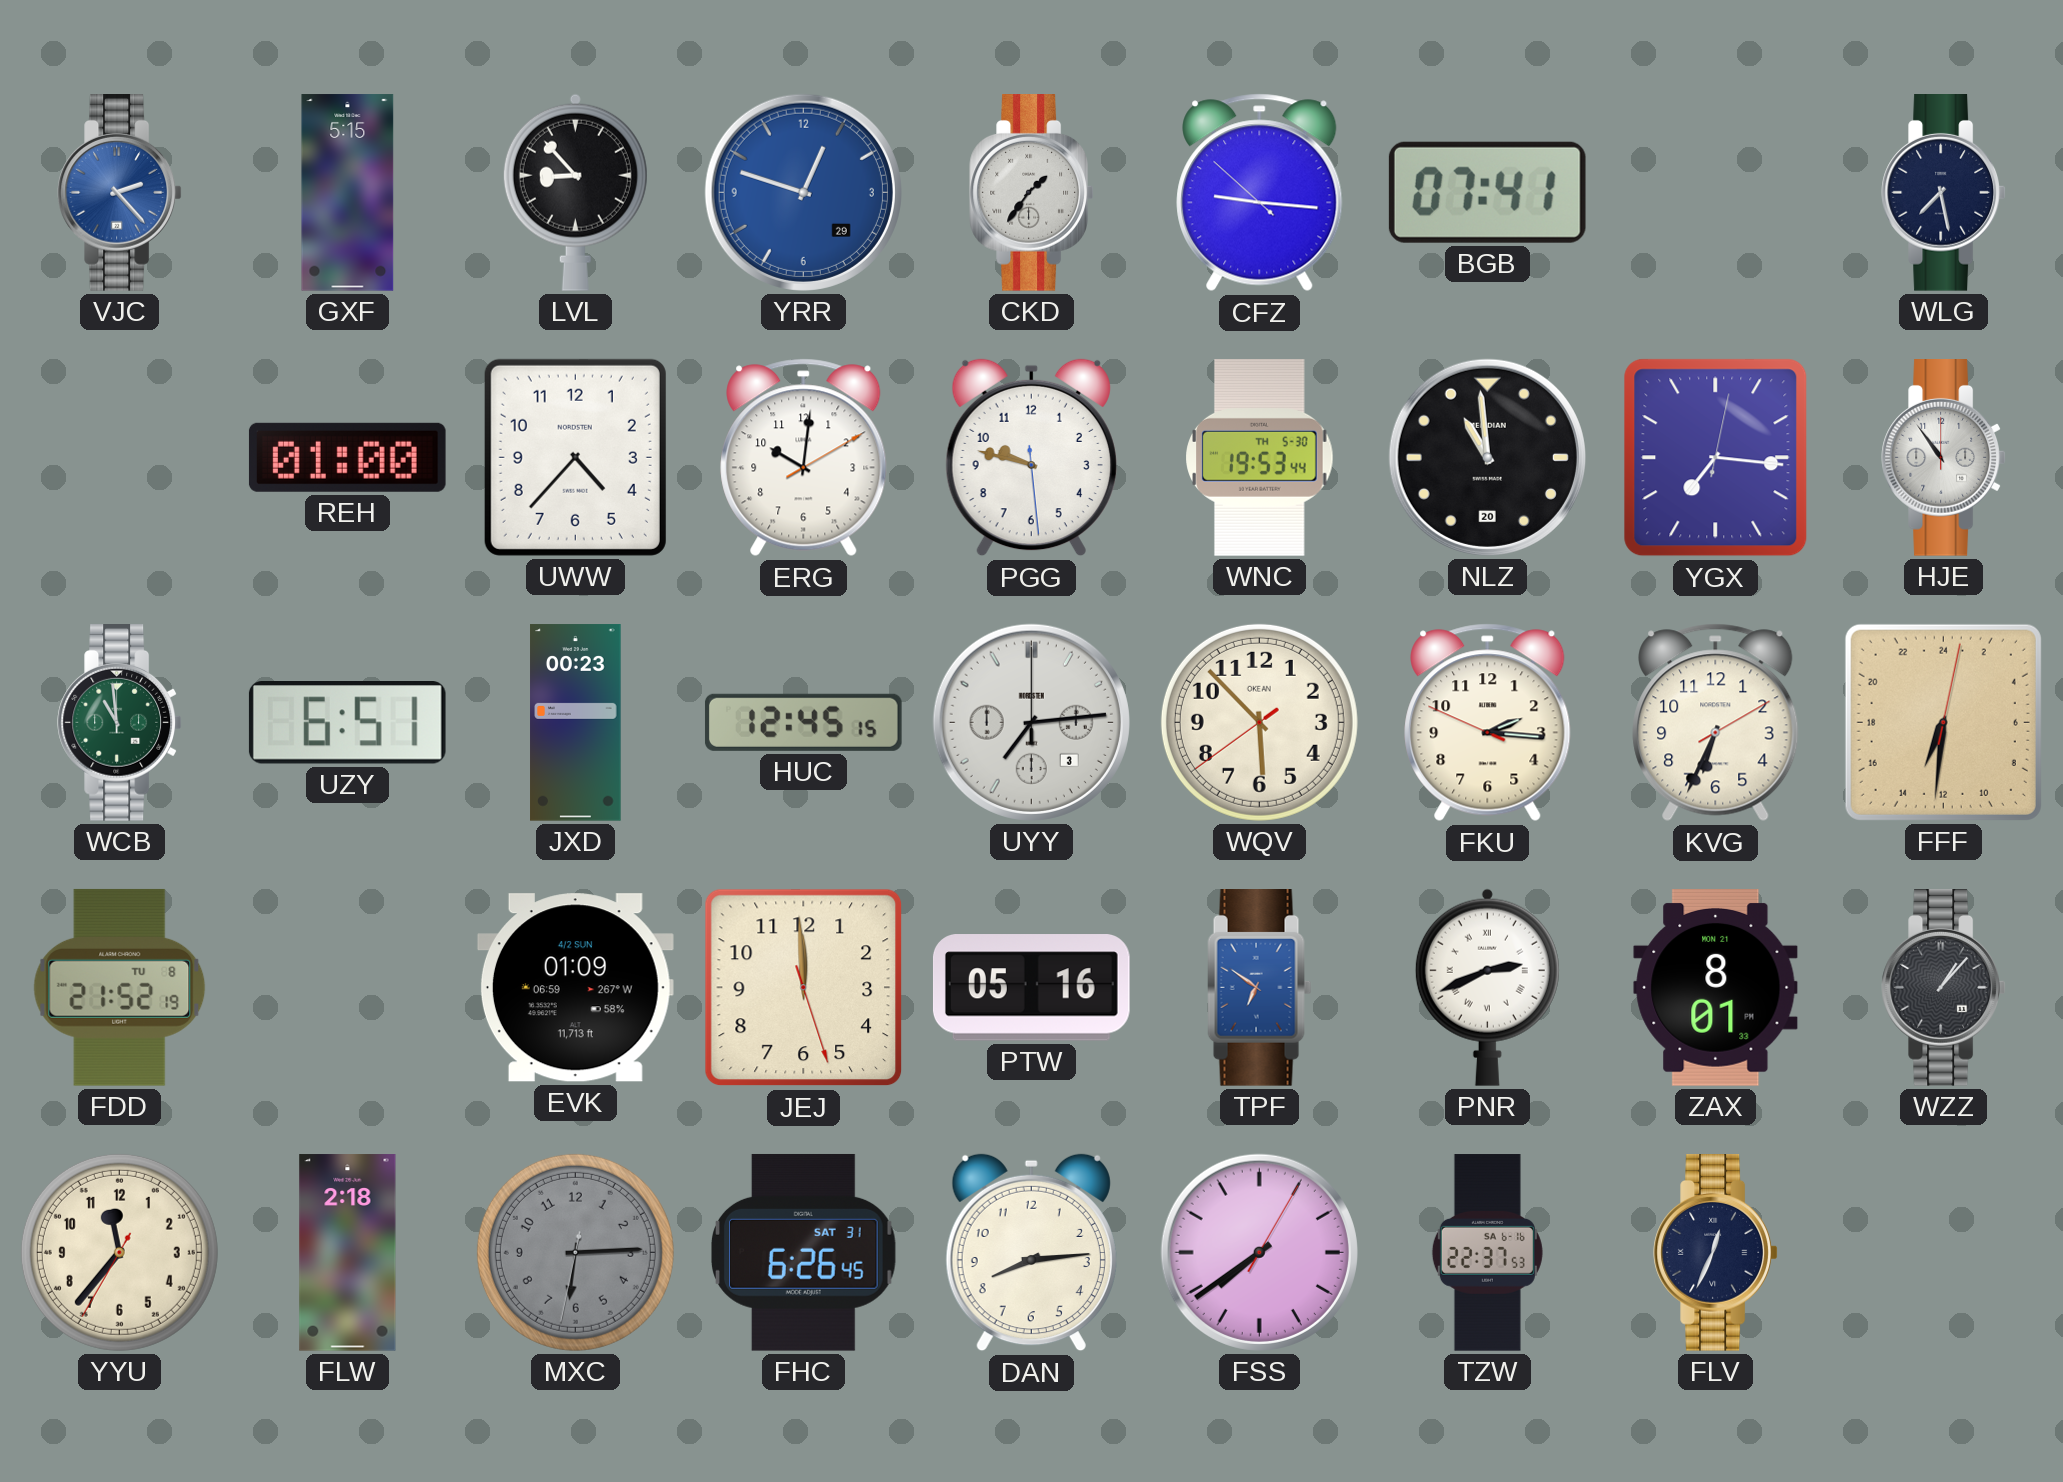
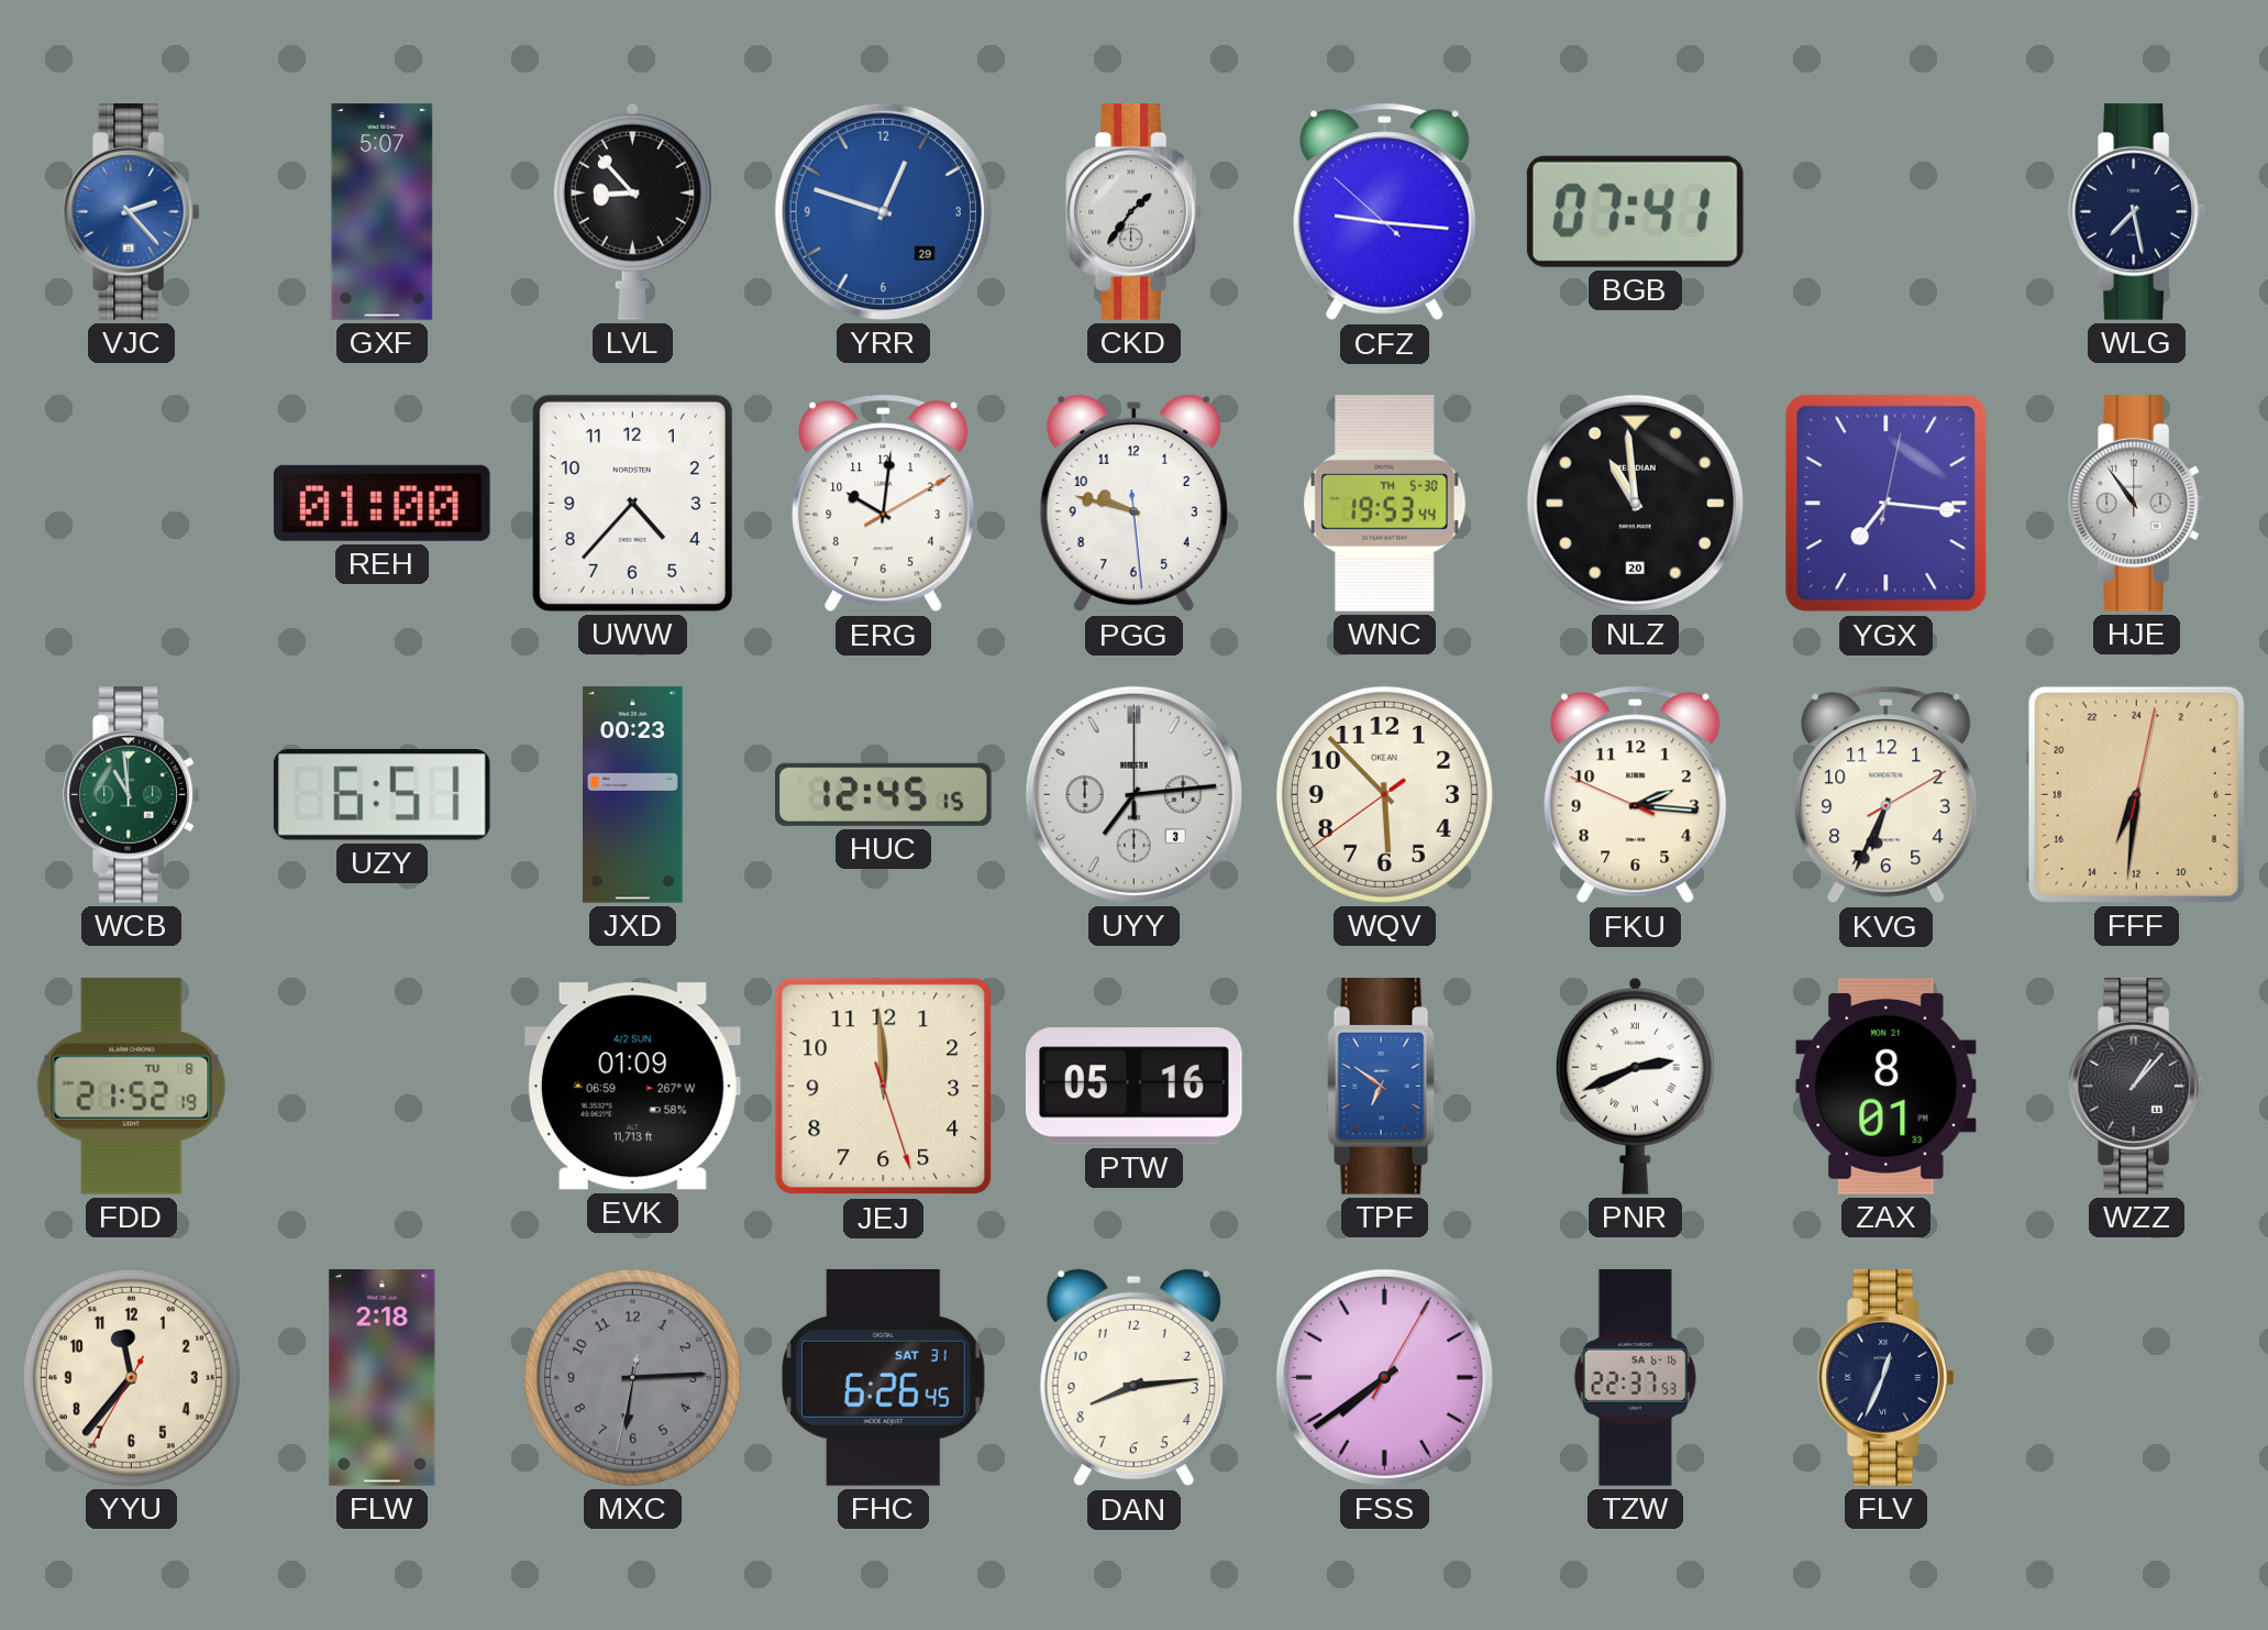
GXF: 5:15 -> 5:07 (383, 212)
